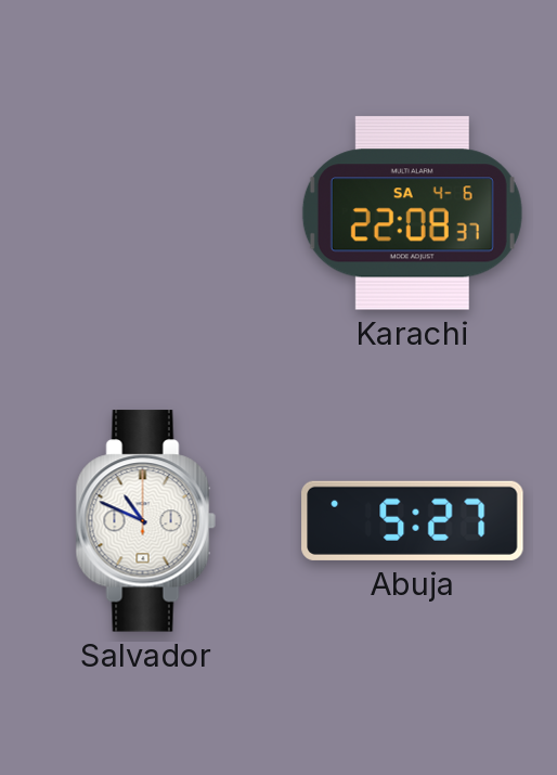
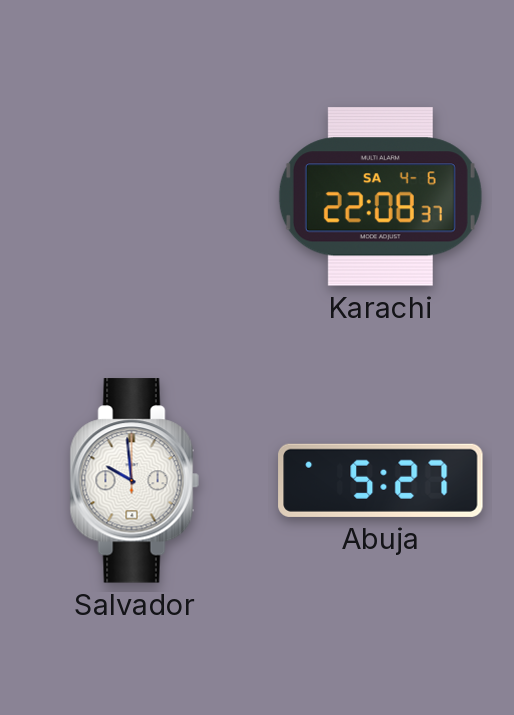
Salvador: 10:49 -> 9:59 (134, 481)
